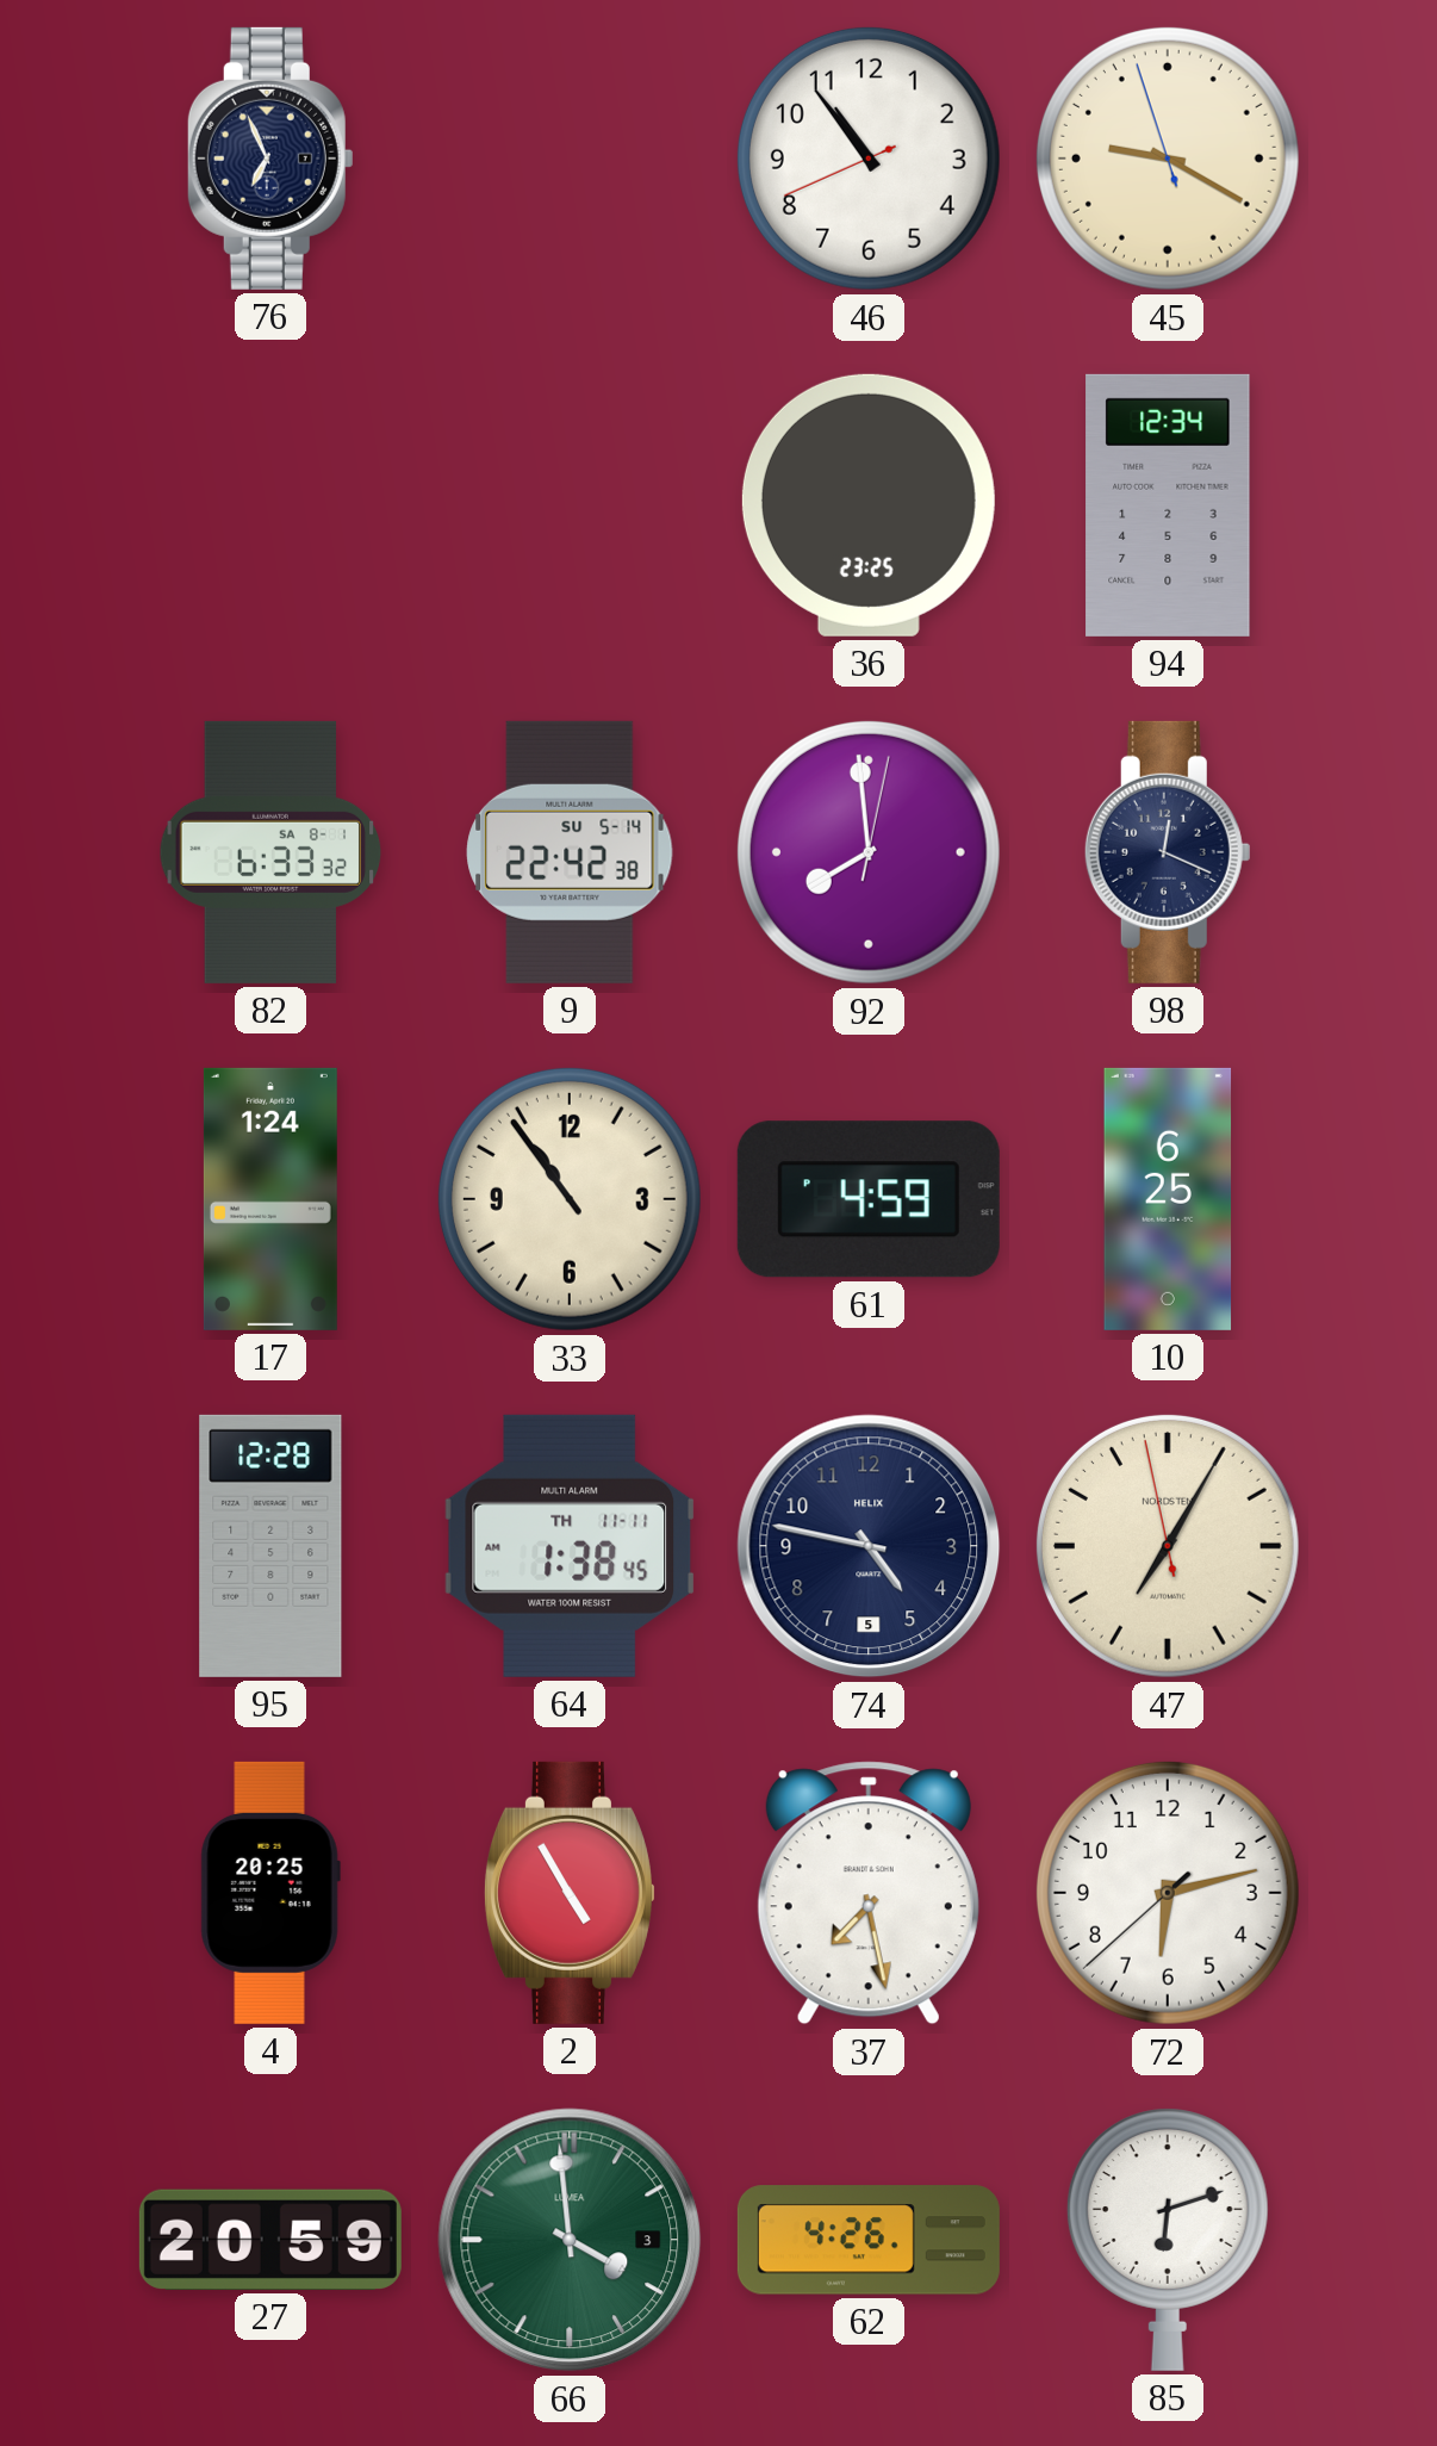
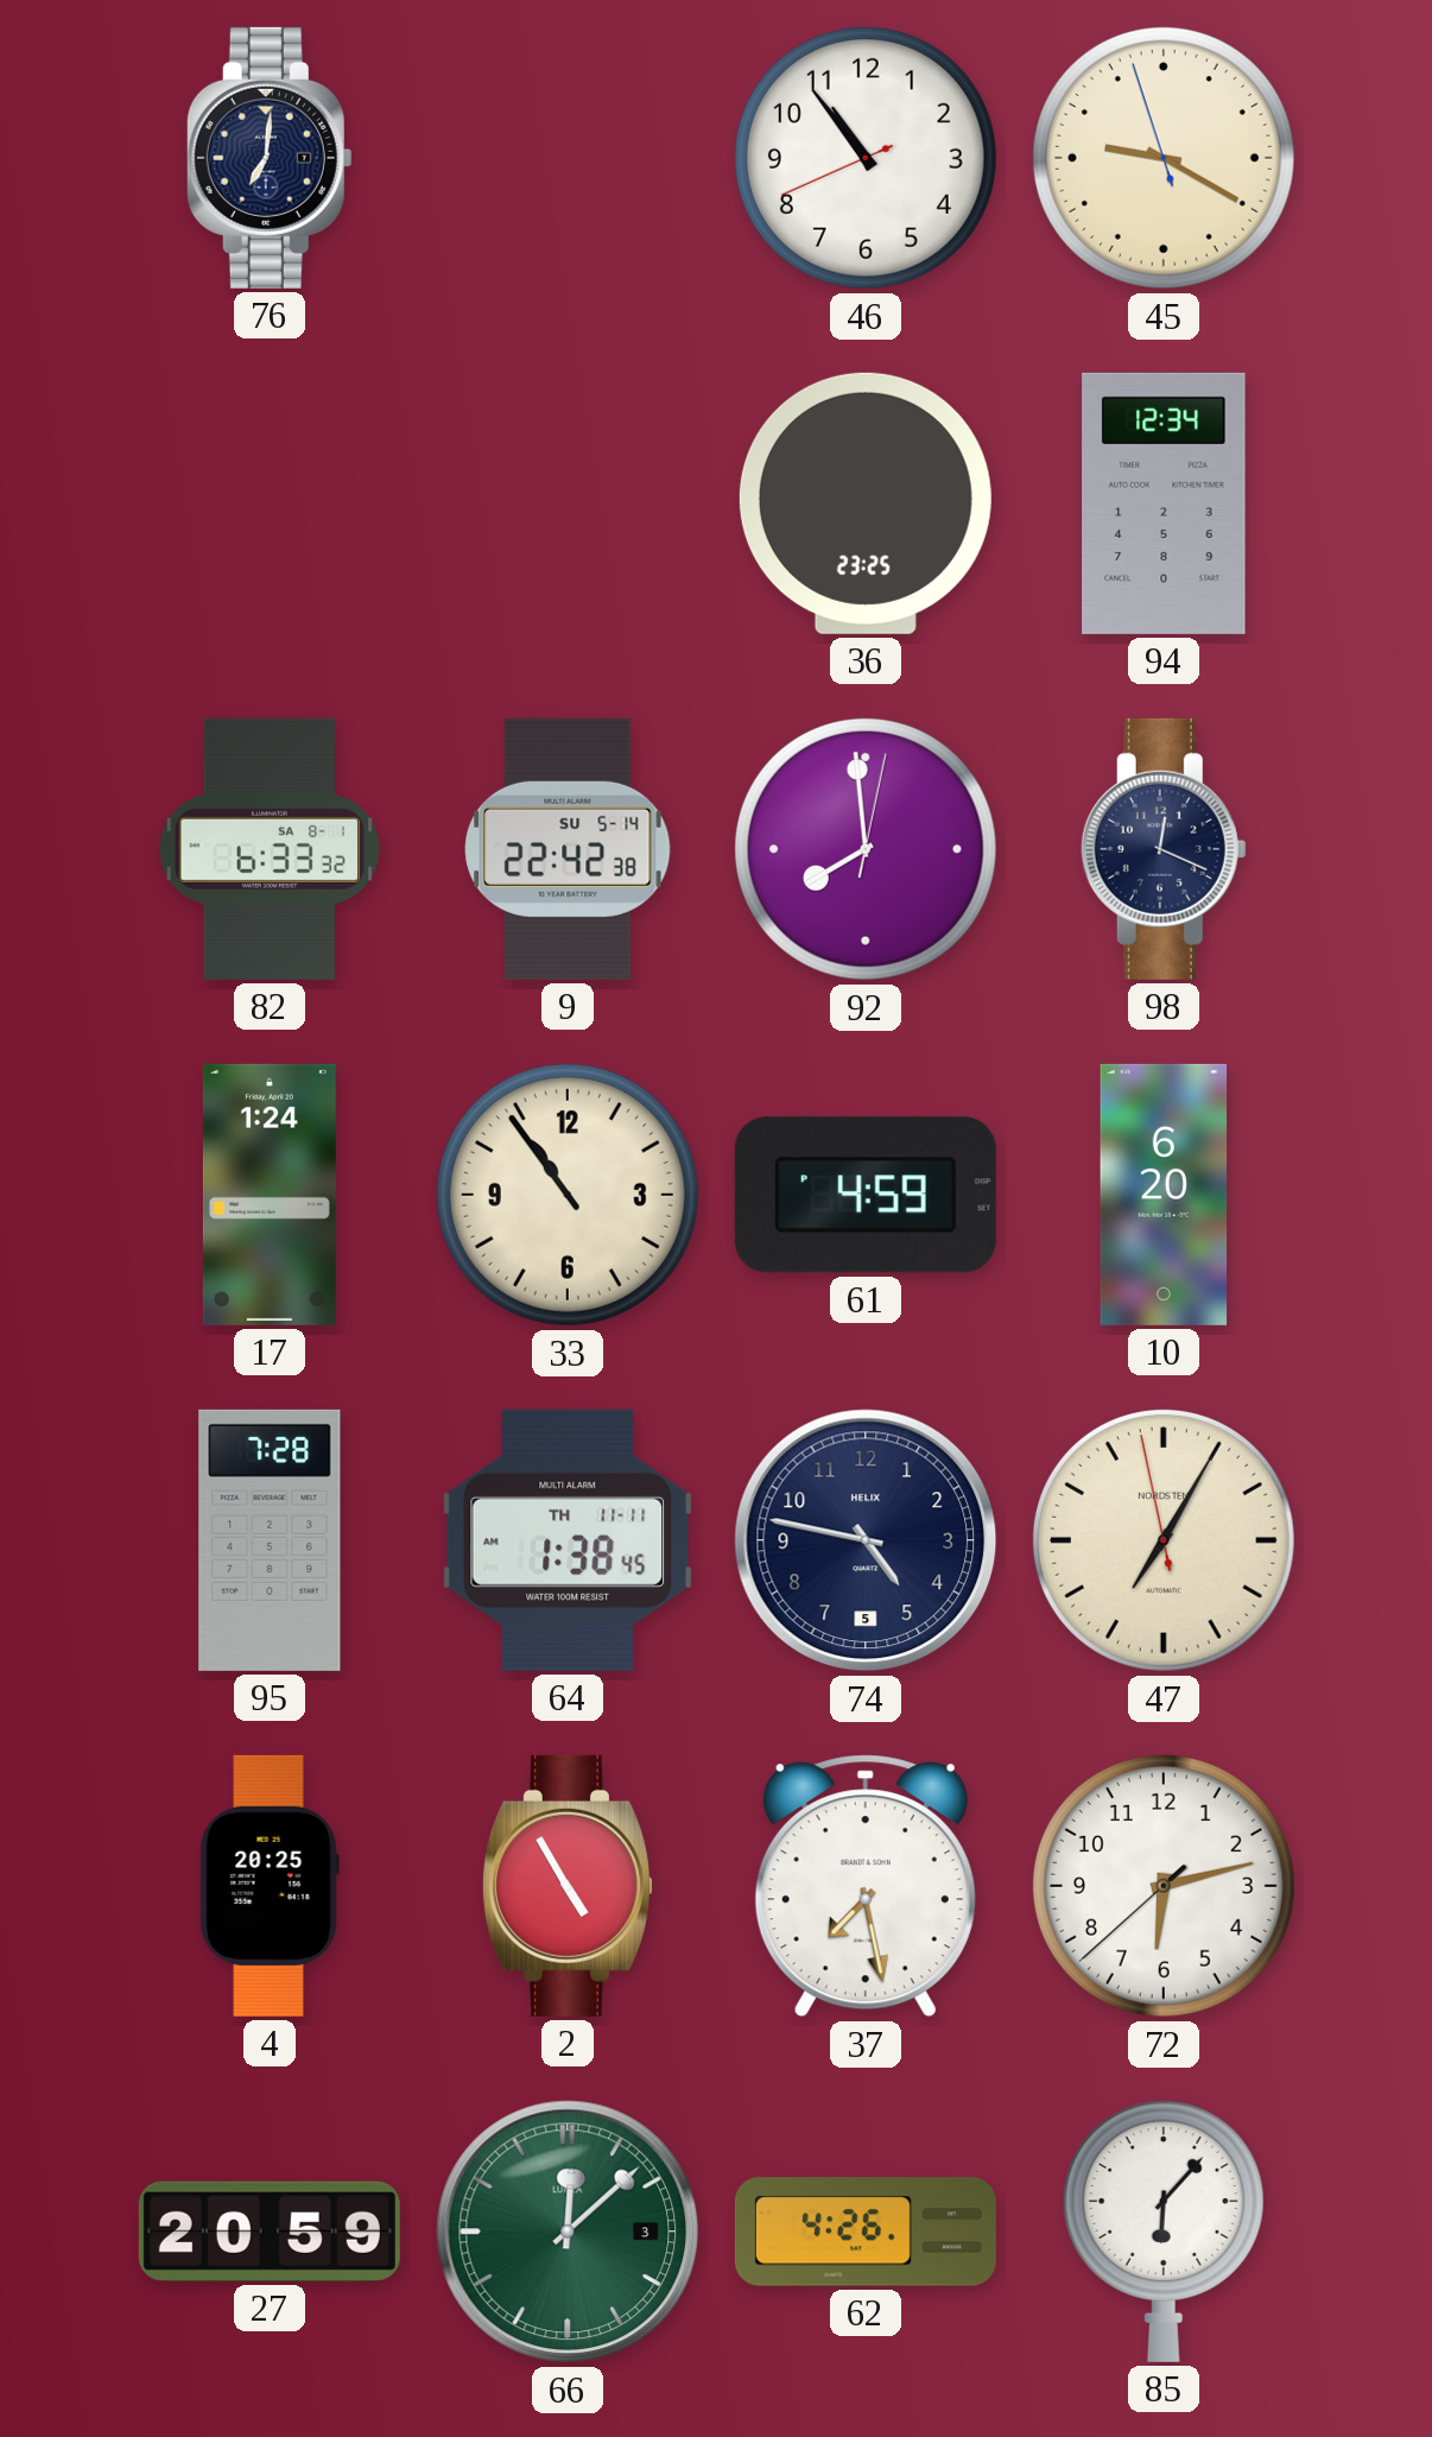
76: 6:56 -> 7:01 (270, 158)
10: 6:25 -> 6:20 (1164, 1195)
95: 12:28 -> 7:28 (270, 1540)
66: 3:59 -> 12:08 (568, 2232)
85: 6:12 -> 6:07 (1164, 2232)
